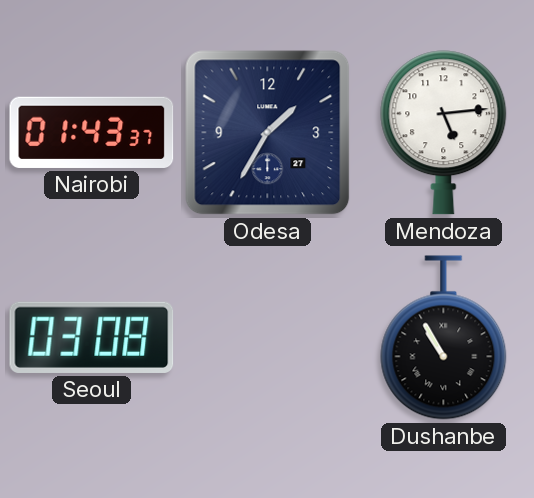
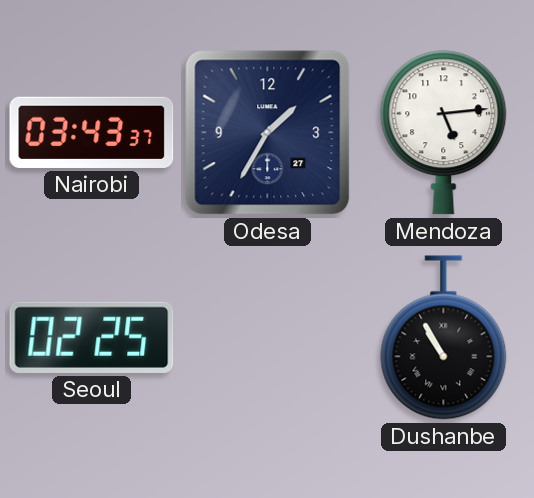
Nairobi: 01:43 -> 03:43 (92, 132)
Seoul: 03:08 -> 02:25 (92, 337)
